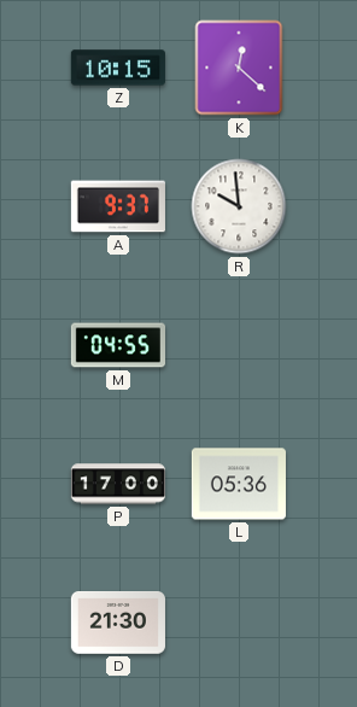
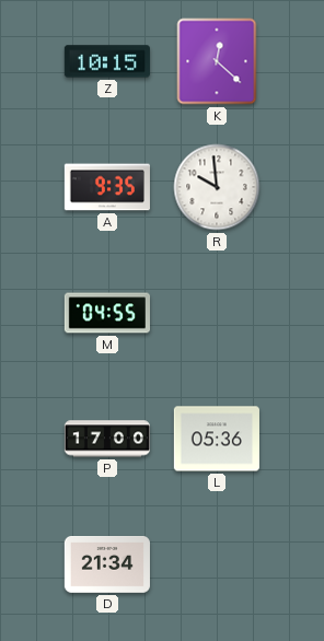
A: 9:37 -> 9:35 (106, 187)
D: 21:30 -> 21:34 (107, 566)
